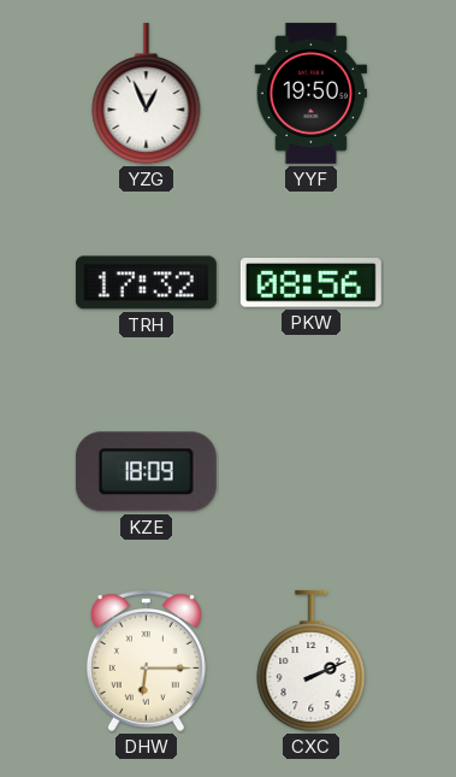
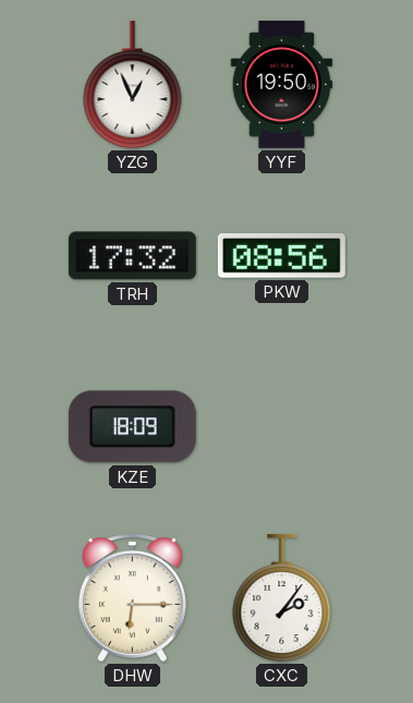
CXC: 2:11 -> 2:06 (282, 598)
